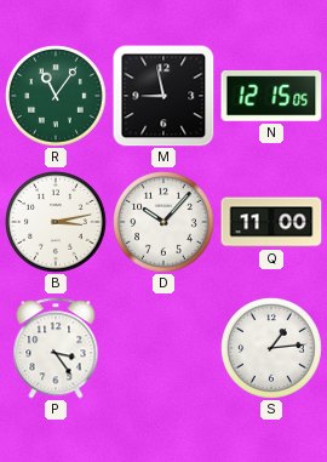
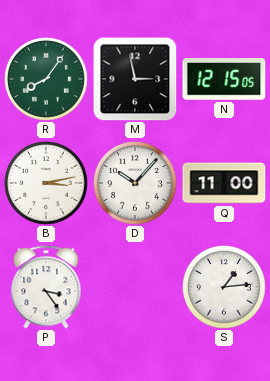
R: 11:06 -> 8:06 (47, 80)
M: 8:58 -> 2:58 (135, 79)
